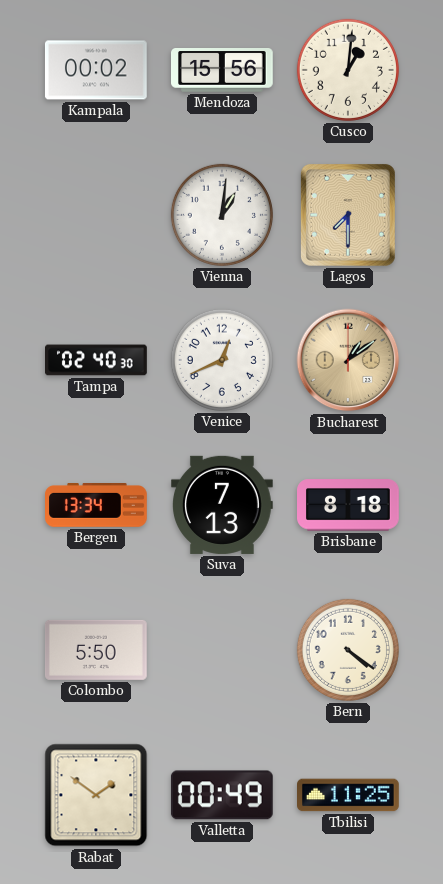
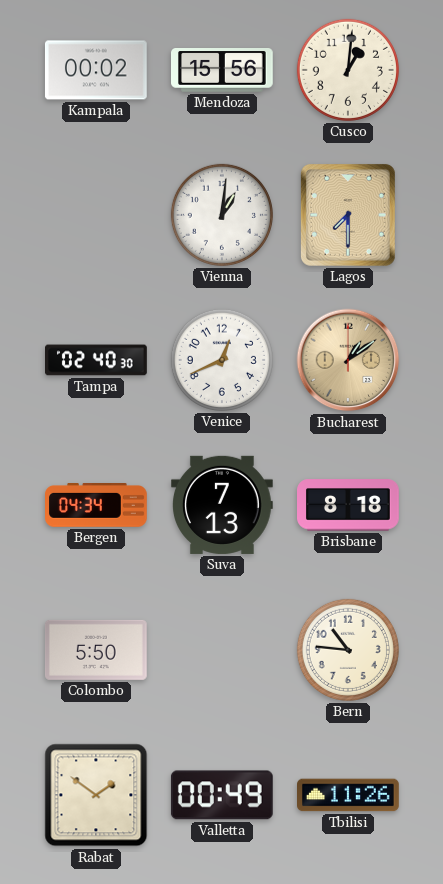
Bergen: 13:34 -> 04:34 (97, 506)
Bern: 4:21 -> 10:46 (348, 650)
Tbilisi: 11:25 -> 11:26 (349, 795)
